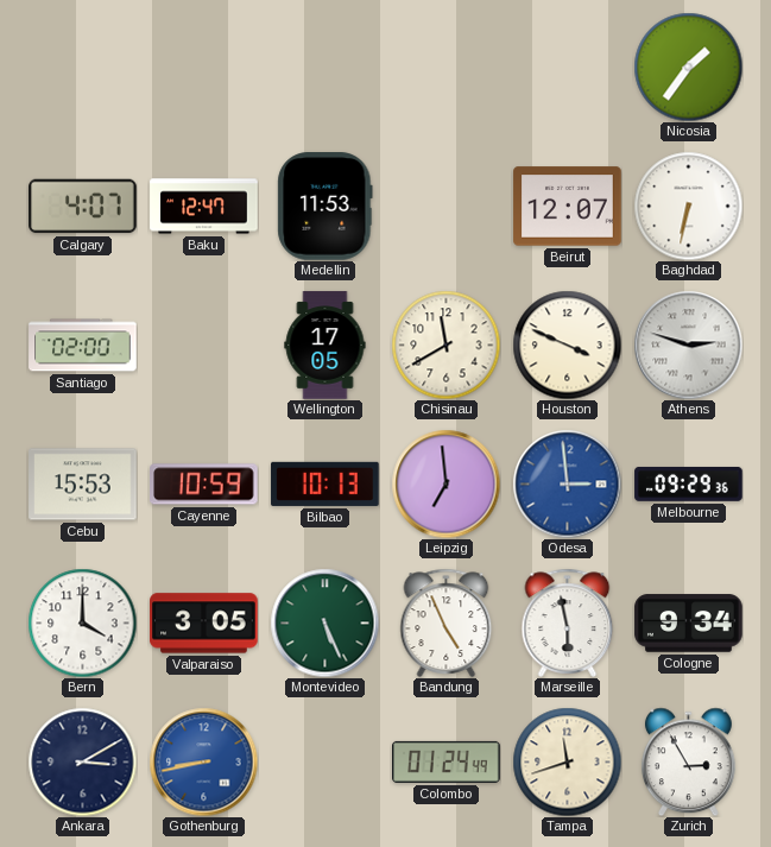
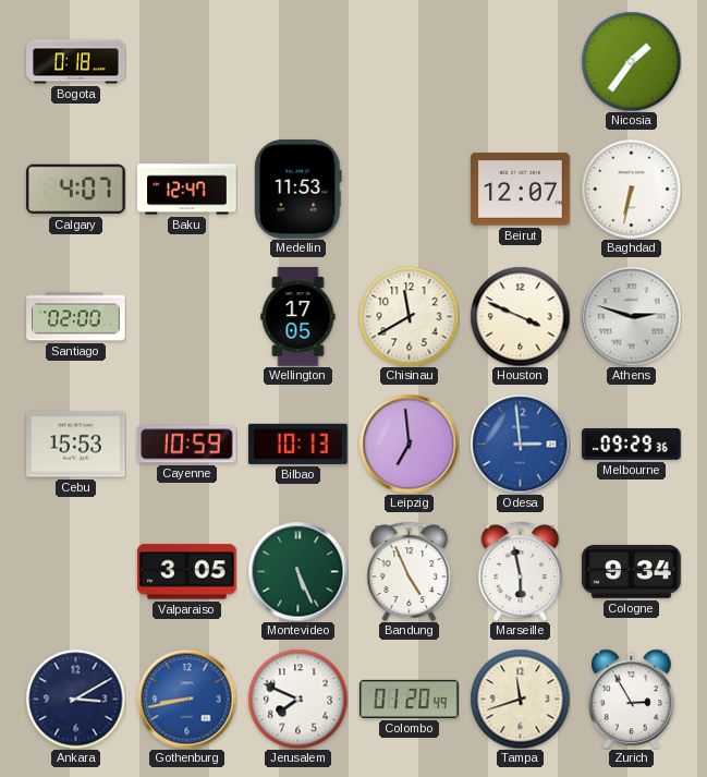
Bogota: none -> 0:18 (76, 62)
Bern: 4:00 -> none (82, 622)
Jerusalem: none -> 7:49 (297, 699)
Colombo: 01:24 -> 01:20 (410, 699)
